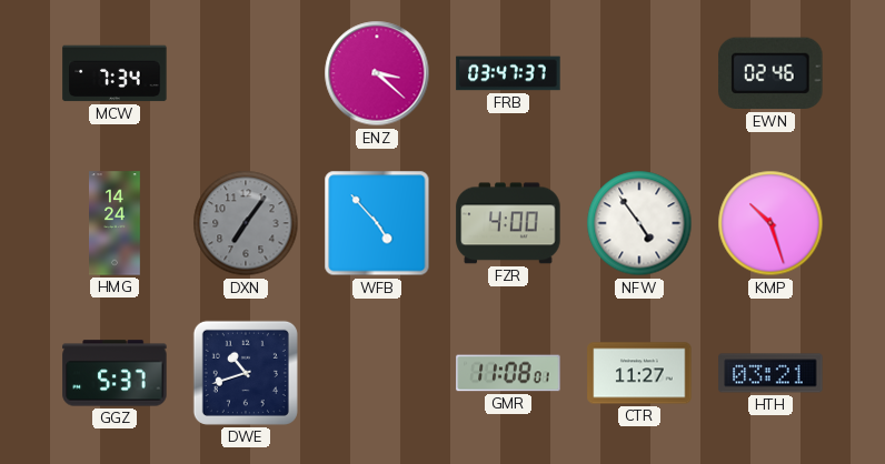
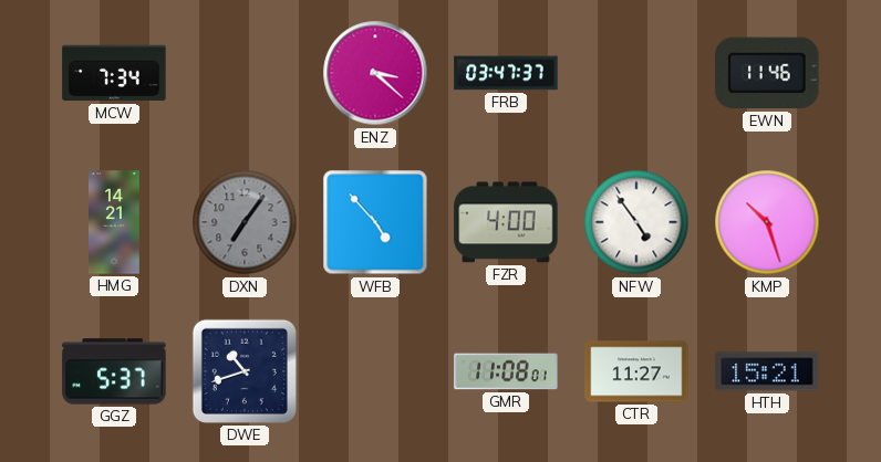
EWN: 02:46 -> 11:46 (767, 73)
HMG: 14:24 -> 14:21 (115, 222)
HTH: 03:21 -> 15:21 (767, 371)
